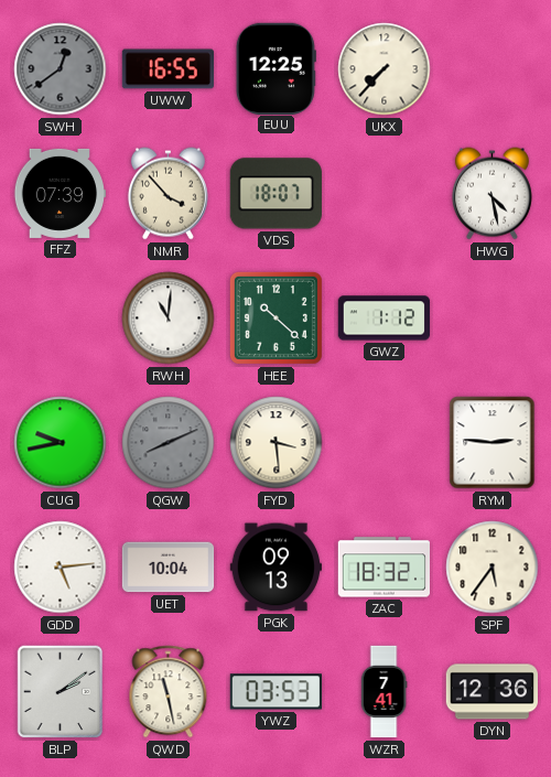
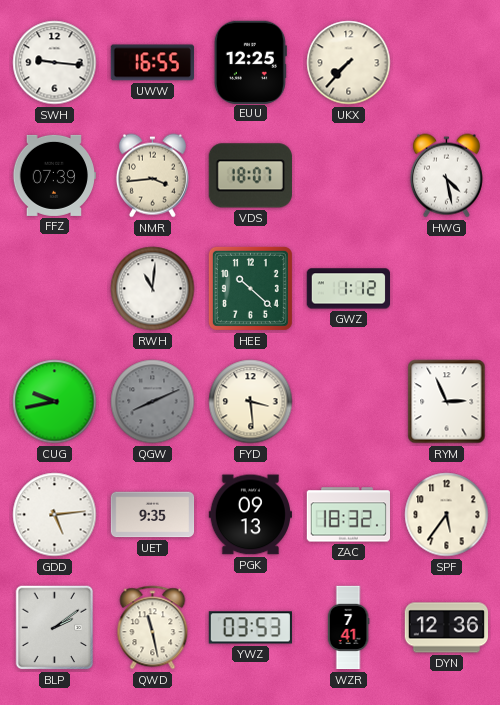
SWH: 12:39 -> 9:16 (55, 63)
SWH dial: grey -> white (55, 63)
NMR: 3:53 -> 3:44 (152, 176)
RYM: 2:46 -> 2:56 (447, 402)
UET: 10:04 -> 9:35 (153, 515)
